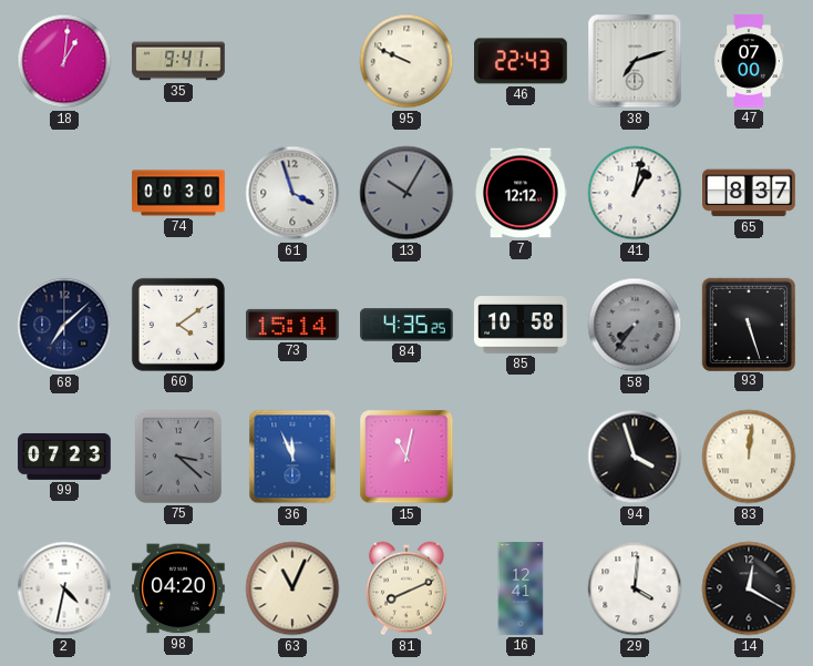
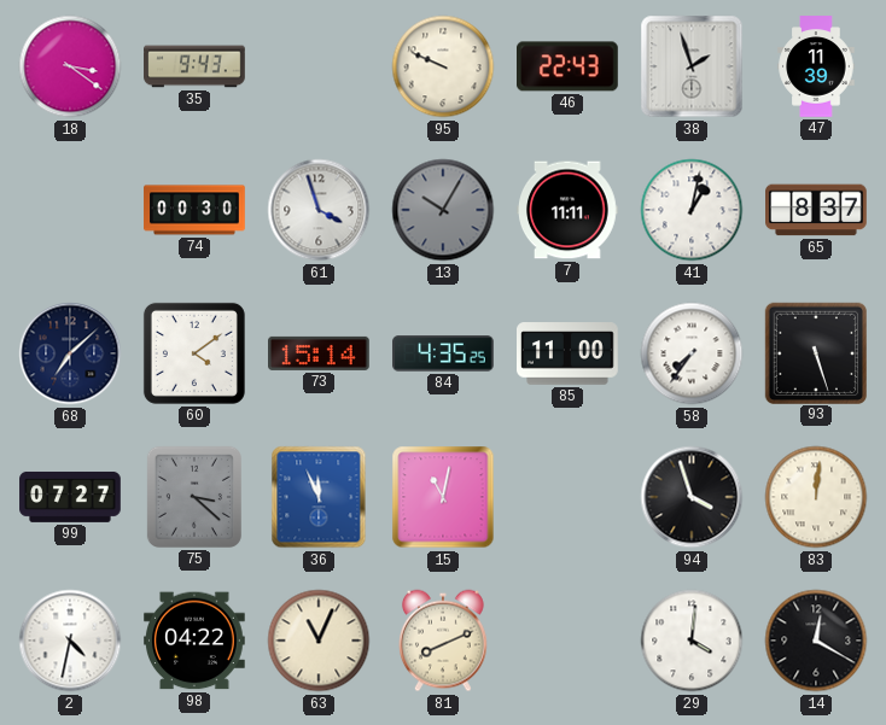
18: 1:01 -> 3:21 (70, 66)
35: 9:41 -> 9:43 (194, 66)
38: 7:12 -> 1:57 (692, 66)
47: 07:00 -> 11:39 (816, 66)
7: 12:12 -> 11:11 (569, 210)
85: 10:58 -> 11:00 (569, 353)
58 dial: grey -> white (692, 353)
99: 07:23 -> 07:27 (70, 497)
98: 04:20 -> 04:22 (196, 641)
16: 12:41 -> none (521, 588)
